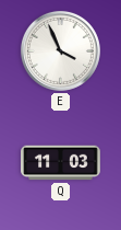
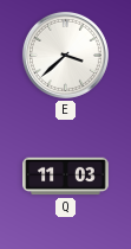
E: 3:56 -> 3:38 (65, 55)
